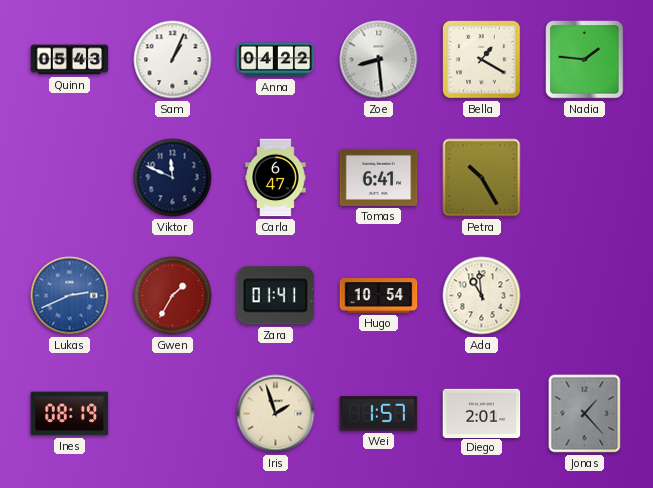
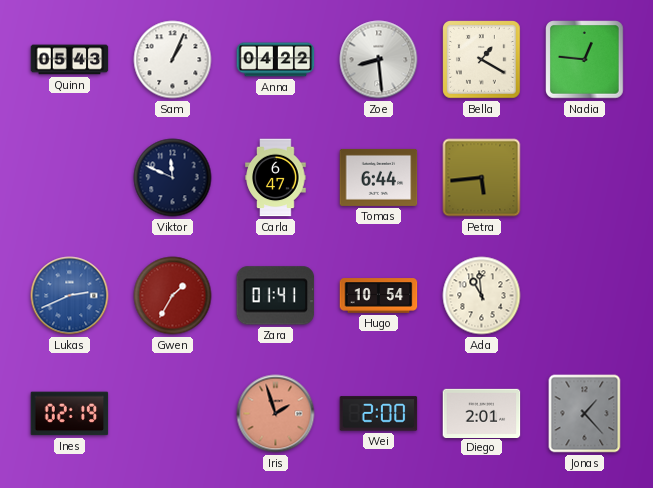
Nadia: 1:46 -> 12:46 (585, 60)
Tomas: 6:41 -> 6:44 (379, 177)
Petra: 10:25 -> 5:44 (482, 178)
Ines: 08:19 -> 02:19 (70, 414)
Iris dial: cream -> salmon (276, 414)
Wei: 1:57 -> 2:00 (379, 414)
